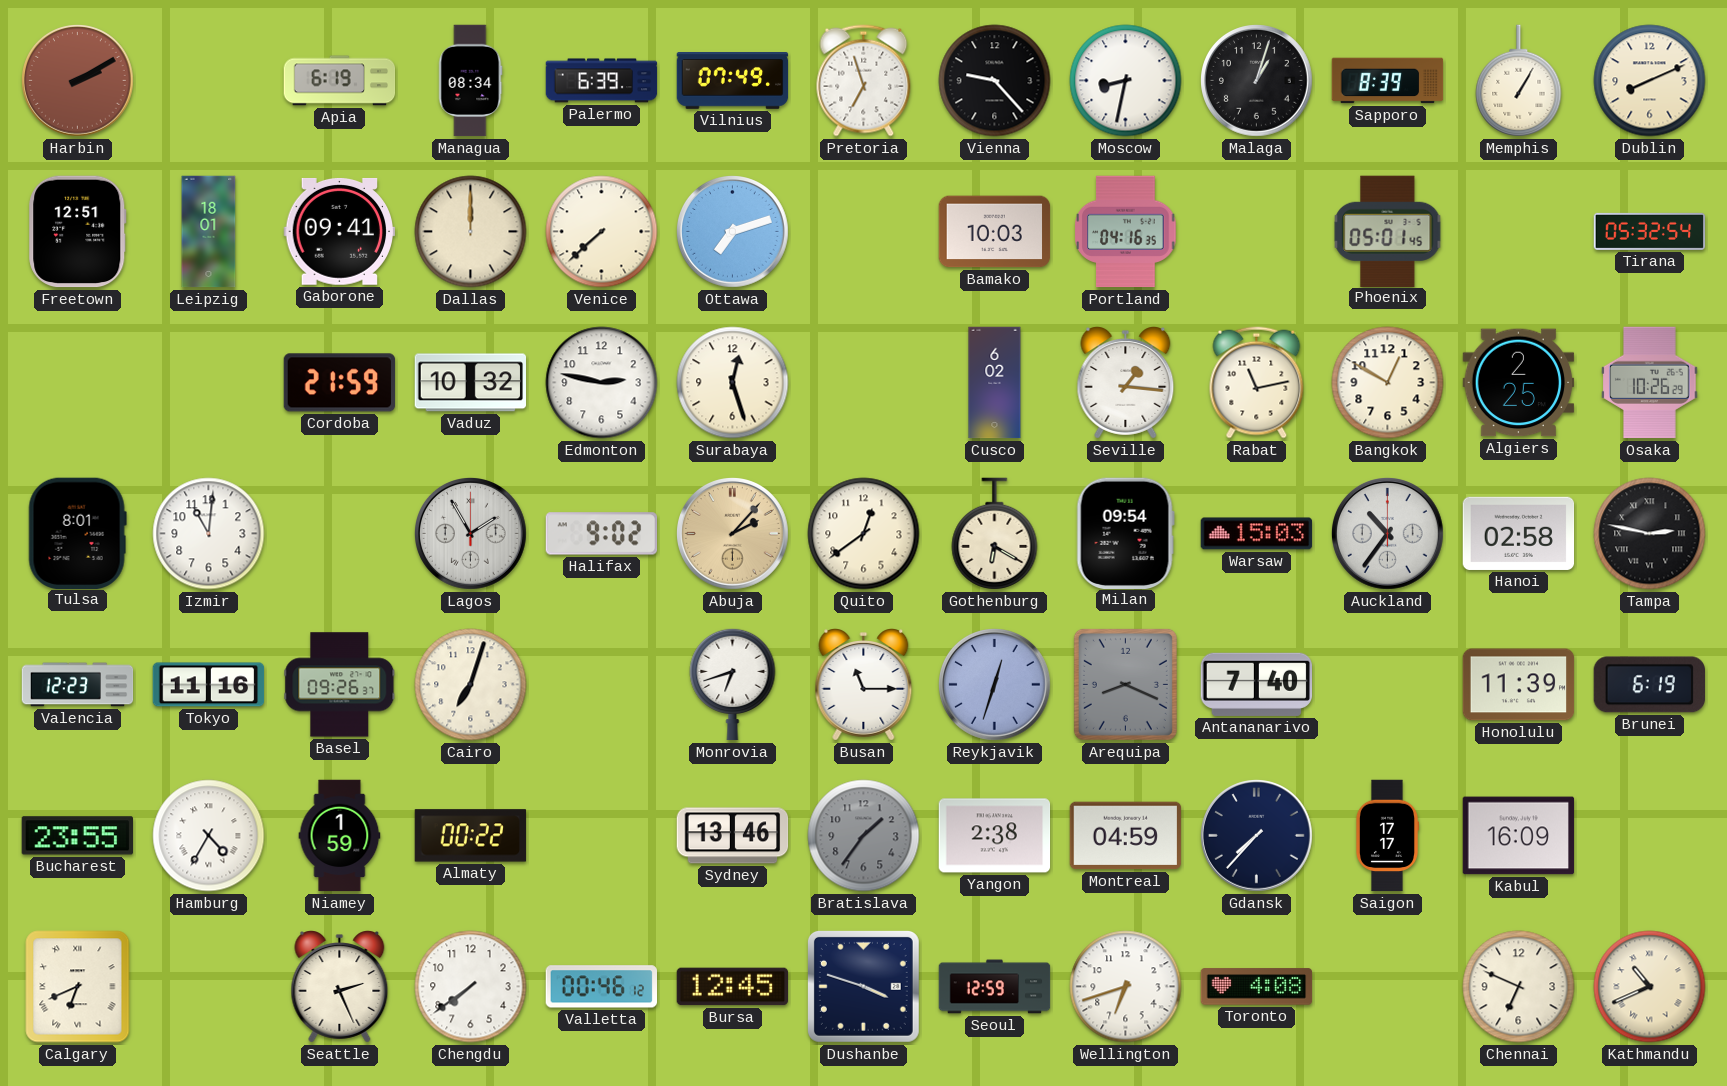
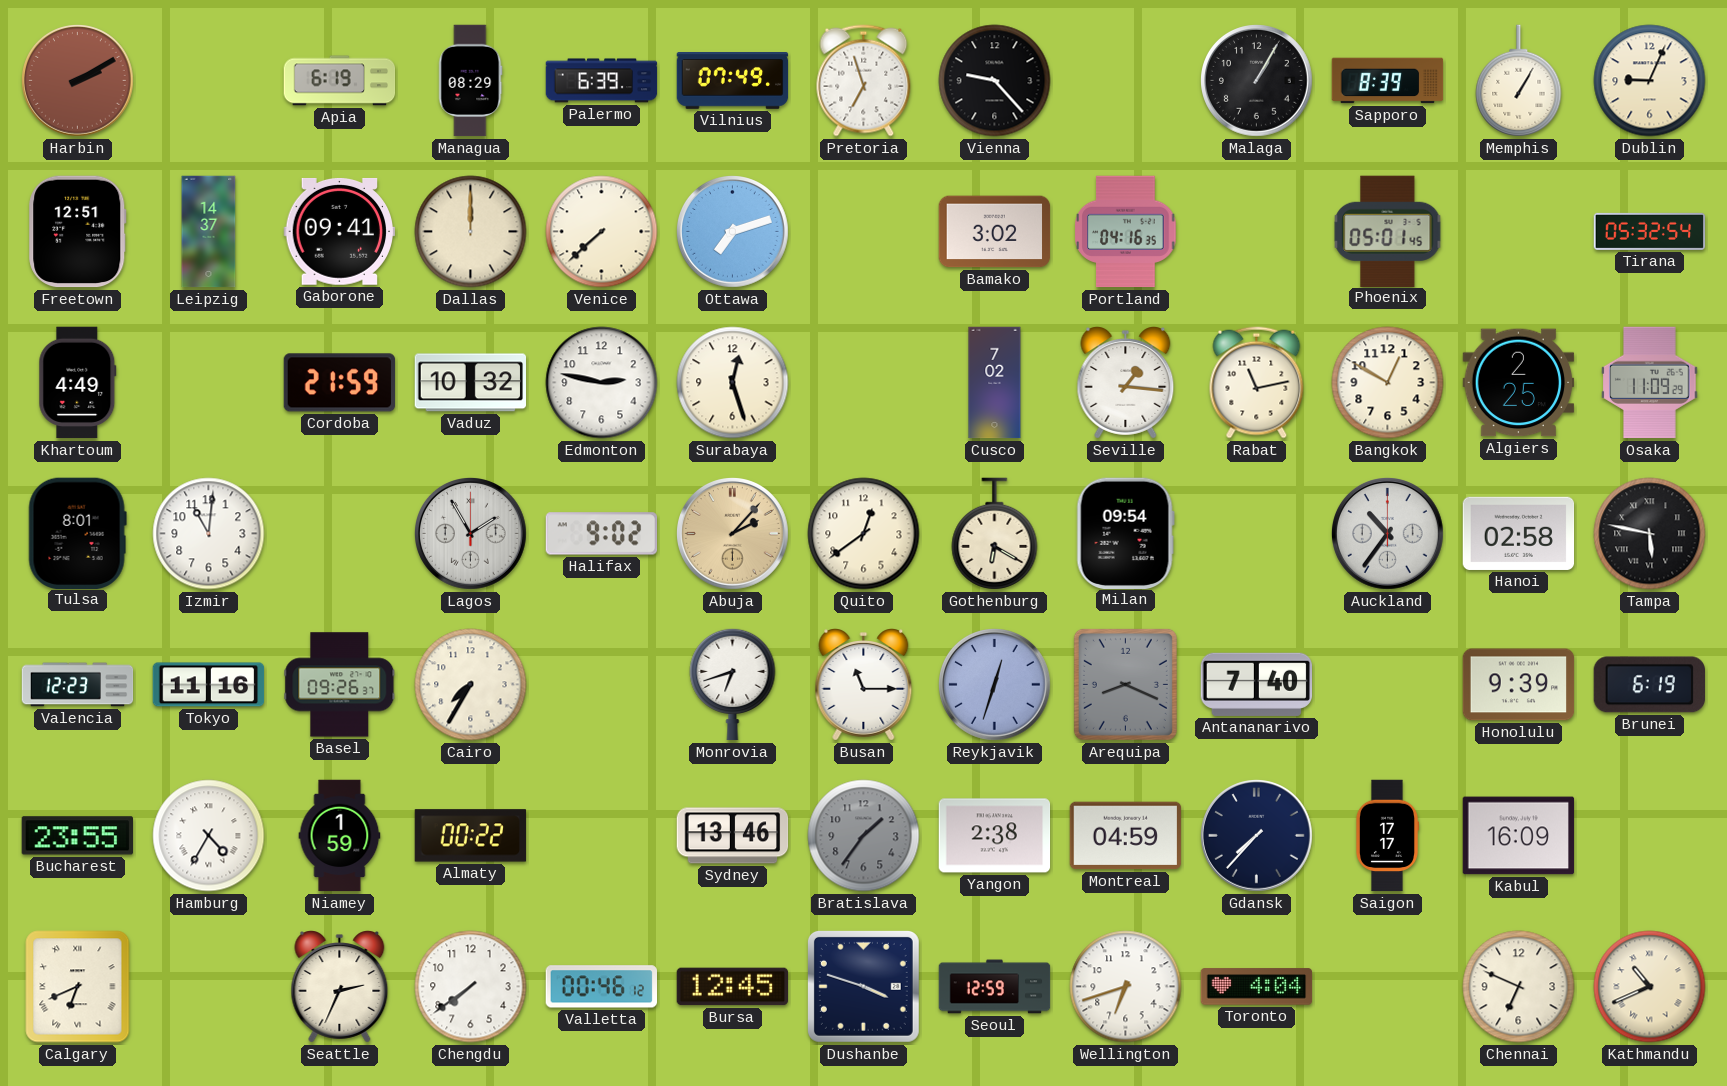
Managua: 08:34 -> 08:29 (471, 81)
Moscow: 8:32 -> none (1126, 81)
Malaga: 1:03 -> 1:05 (1257, 81)
Dublin: 8:11 -> 9:04 (1650, 81)
Leipzig: 18:01 -> 14:37 (209, 232)
Bamako: 10:03 -> 3:02 (995, 232)
Khartoum: none -> 4:49 (78, 383)
Cusco: 6:02 -> 7:02 (995, 383)
Osaka: 10:26 -> 11:09 (1650, 383)
Warsaw: 15:03 -> none (1257, 534)
Tampa: 2:47 -> 5:47 (1650, 534)
Cairo: 7:03 -> 7:35 (471, 685)
Honolulu: 11:39 -> 9:39 (1519, 685)
Seattle: 2:26 -> 2:34 (340, 987)
Toronto: 4:08 -> 4:04 (1257, 987)
